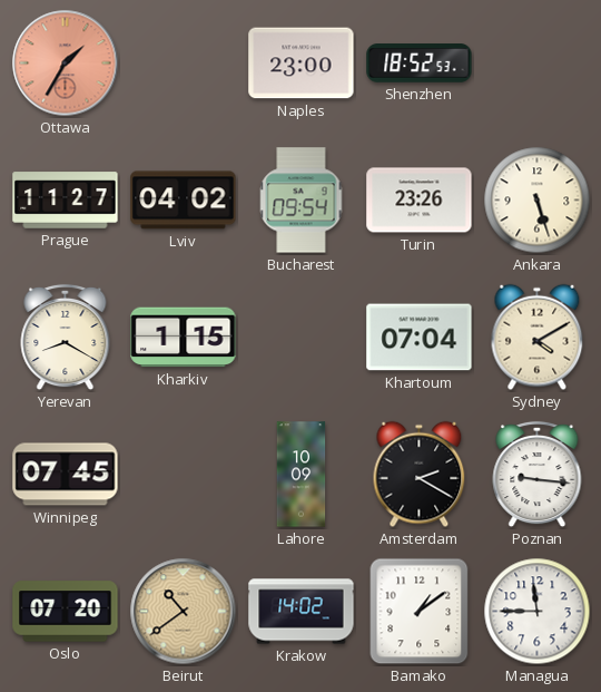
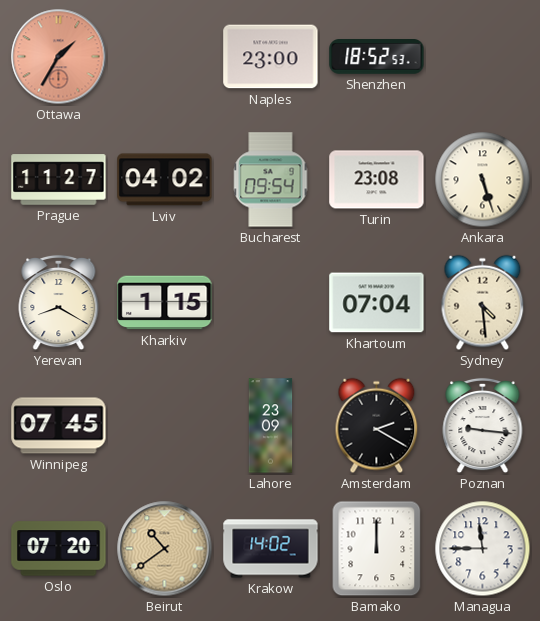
Turin: 23:26 -> 23:08 (377, 180)
Sydney: 4:10 -> 4:29 (483, 303)
Lahore: 10:09 -> 23:09 (271, 426)
Bamako: 1:09 -> 12:00 (377, 549)
